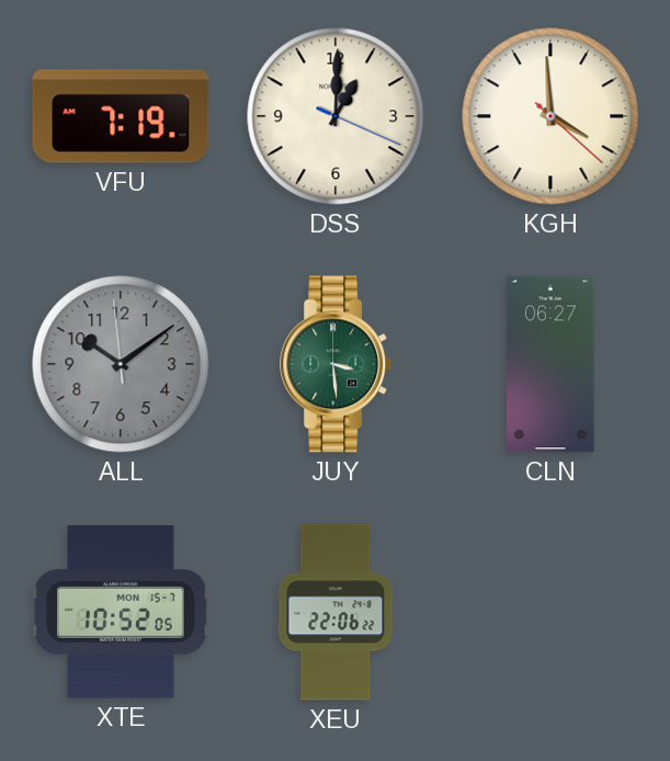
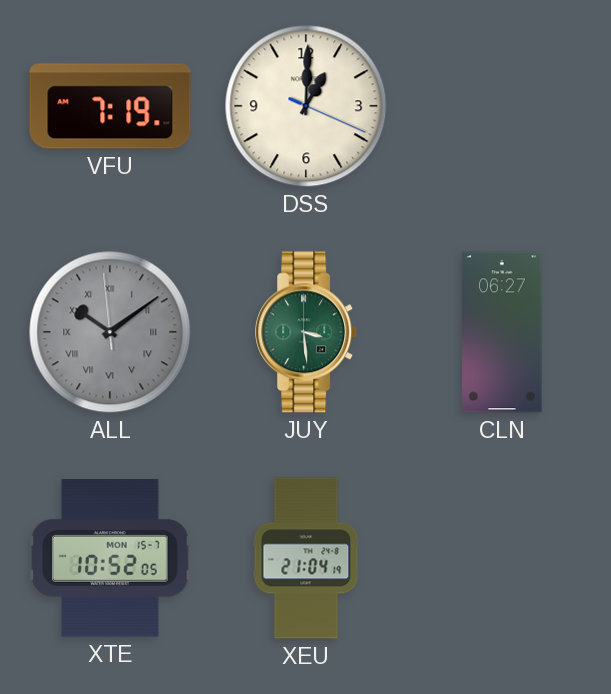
KGH: 3:59 -> none (550, 116)
ALL numerals: Arabic -> Roman (110, 332)
XEU: 22:06 -> 21:04 (306, 558)
